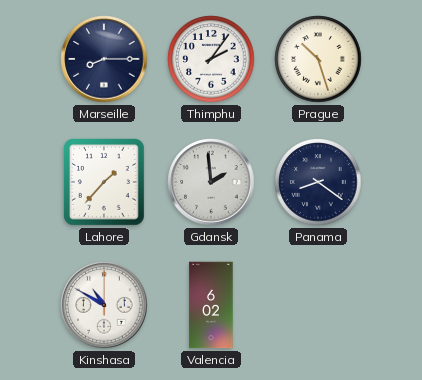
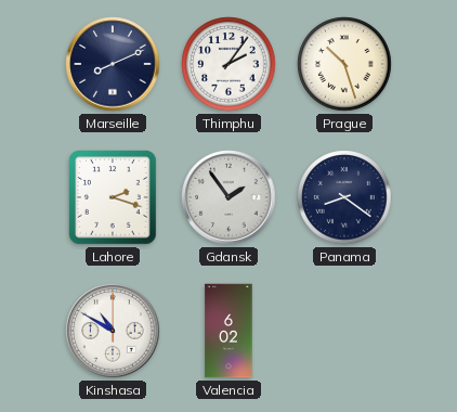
Marseille: 8:15 -> 8:11 (113, 64)
Lahore: 1:37 -> 2:18 (114, 198)
Gdansk: 1:59 -> 1:54 (228, 197)
